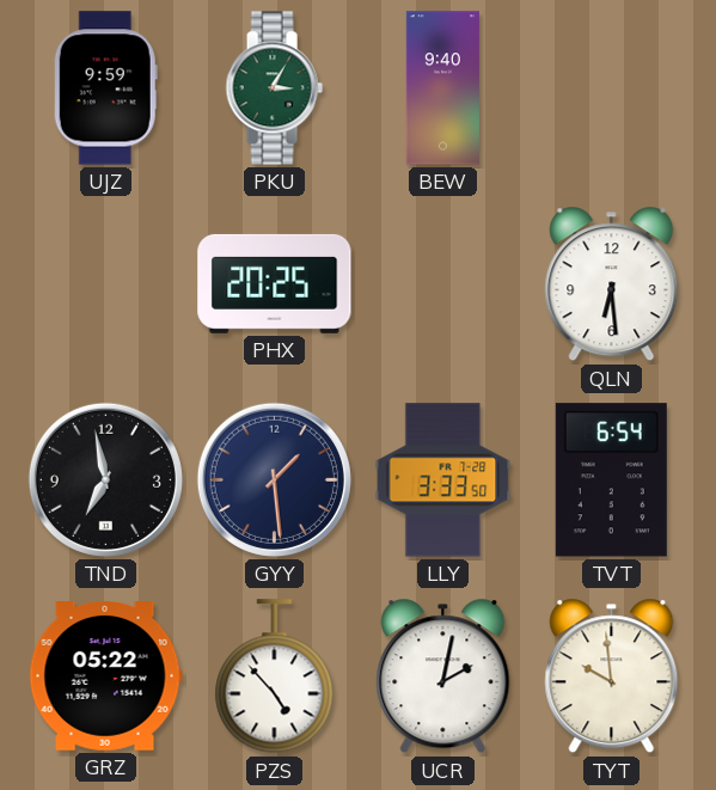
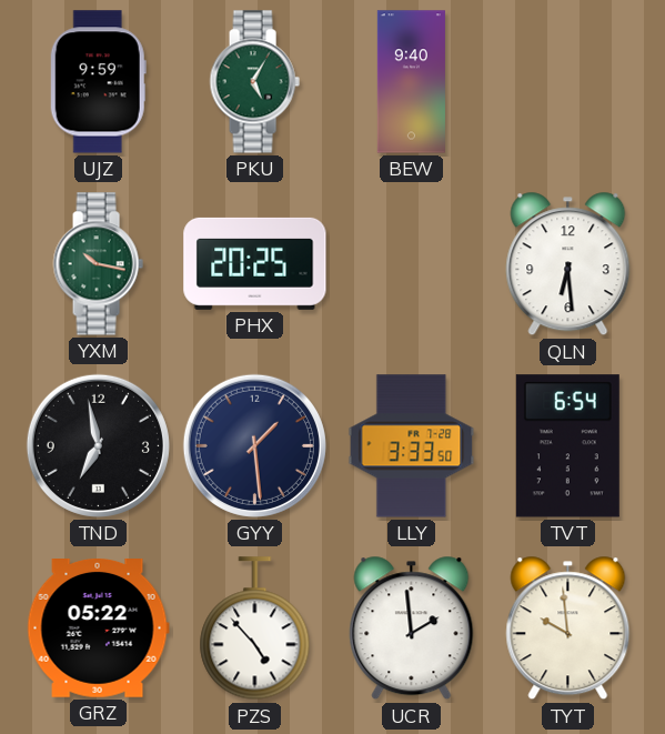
PKU: 3:05 -> 5:05 (254, 82)
YXM: none -> 10:17 (98, 264)
UCR: 2:02 -> 1:59 (412, 629)
